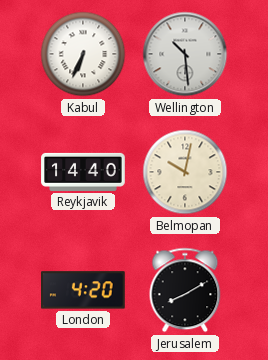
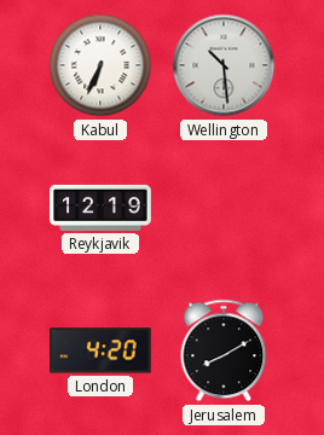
Reykjavik: 14:40 -> 12:19 (100, 208)
Belmopan: 10:02 -> none (185, 172)
